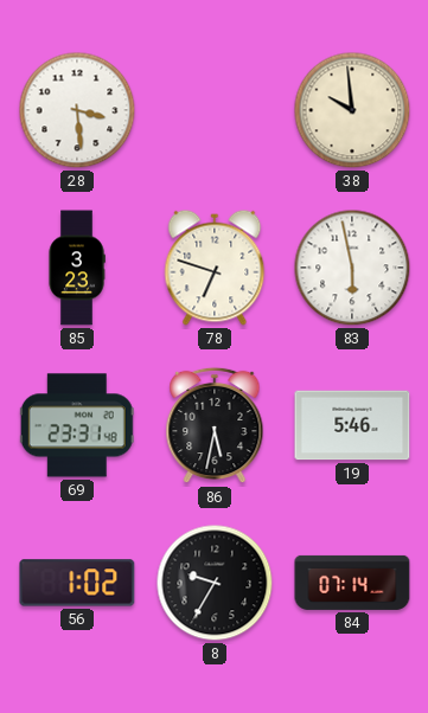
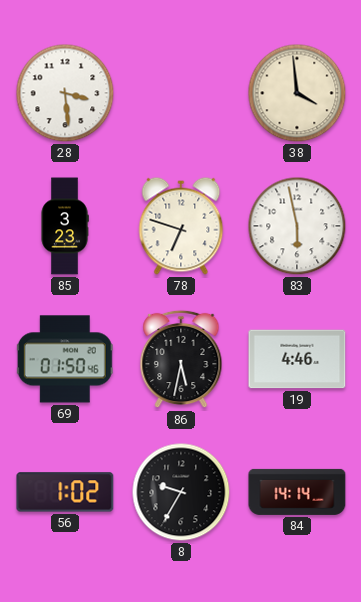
38: 9:59 -> 3:59 (297, 93)
69: 23:31 -> 01:50 (65, 359)
19: 5:46 -> 4:46 (297, 359)
84: 07:14 -> 14:14 (297, 492)
